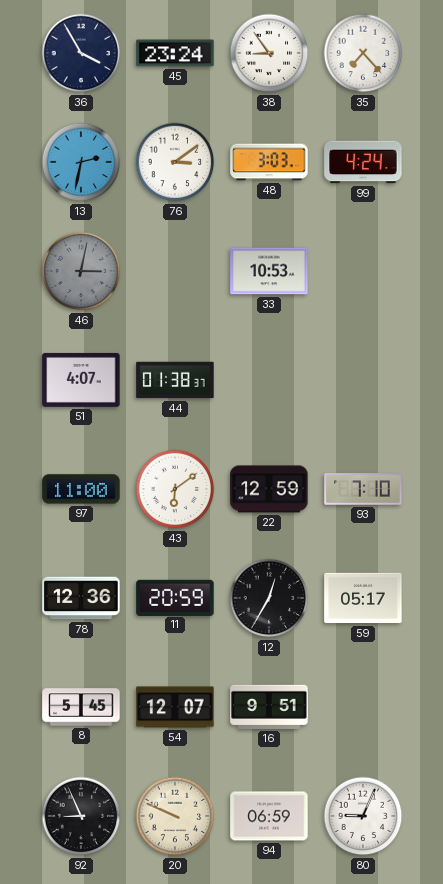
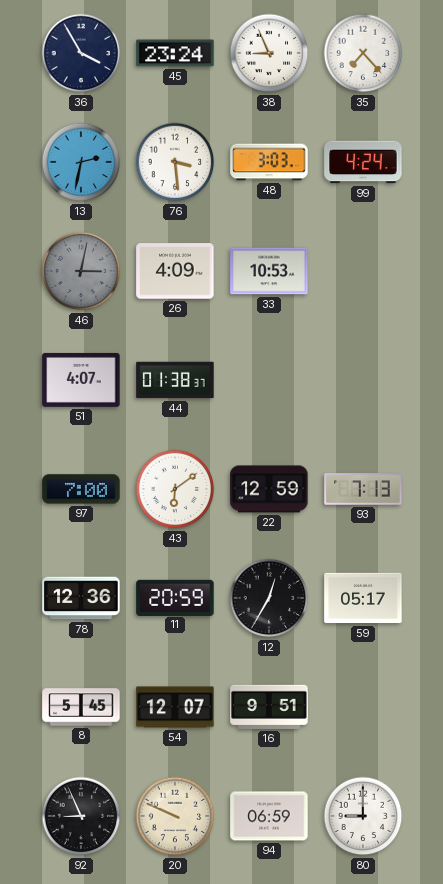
38: 8:54 -> 8:56 (269, 53)
76: 3:09 -> 3:29 (175, 162)
26: none -> 4:09 (175, 271)
97: 11:00 -> 7:00 (81, 489)
93: 7:10 -> 7:13 (363, 489)
80: 9:04 -> 9:00 (363, 816)
